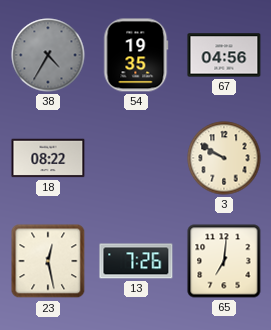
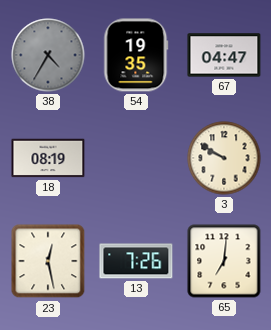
67: 04:56 -> 04:47 (224, 55)
18: 08:22 -> 08:19 (48, 158)
